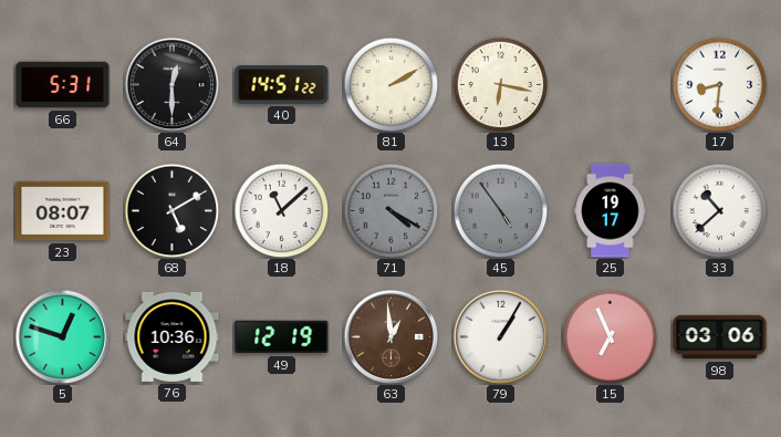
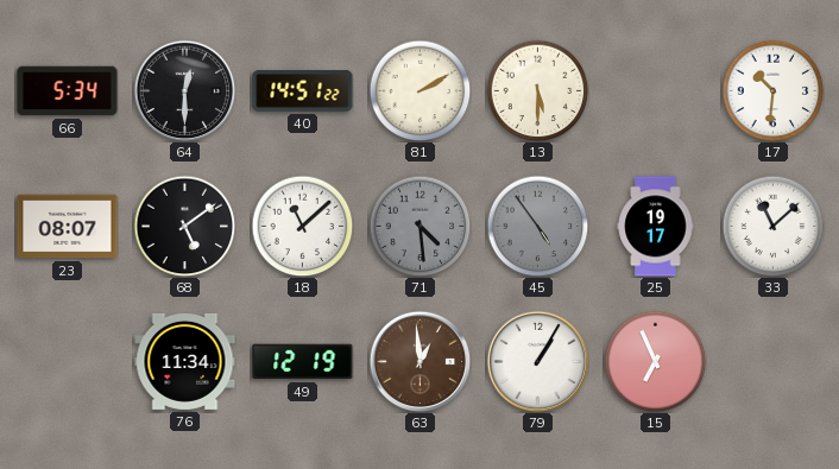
66: 5:31 -> 5:34 (68, 91)
13: 6:17 -> 5:30 (537, 90)
17: 8:31 -> 10:31 (772, 90)
68: 5:10 -> 5:09 (184, 226)
71: 4:20 -> 4:29 (419, 226)
33: 10:38 -> 11:08 (772, 226)
5: 12:48 -> none (62, 336)
76: 10:36 -> 11:34 (185, 361)
98: 03:06 -> none (720, 337)
